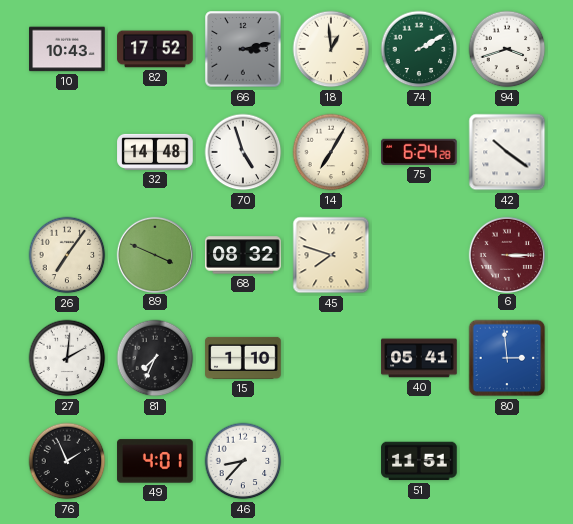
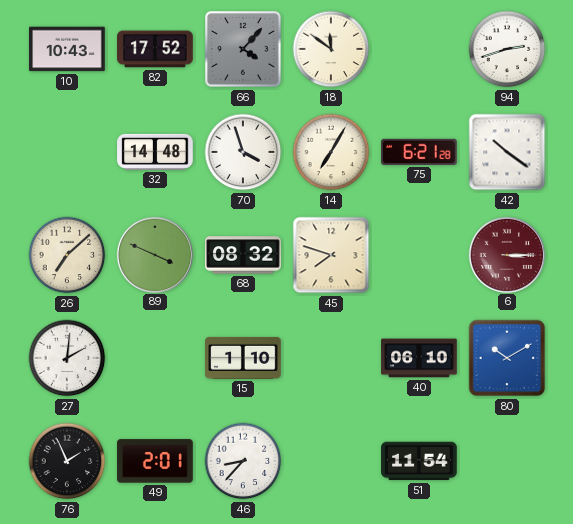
66: 3:13 -> 4:07 (243, 49)
18: 12:59 -> 11:51 (331, 49)
74: 2:10 -> none (419, 49)
94: 3:42 -> 2:42 (507, 49)
70: 4:57 -> 3:57 (243, 152)
75: 6:24 -> 6:21 (419, 152)
26: 7:06 -> 7:08 (67, 255)
81: 7:34 -> none (155, 358)
40: 05:41 -> 06:10 (419, 358)
80: 2:59 -> 10:10 (507, 358)
49: 4:01 -> 2:01 (155, 461)
51: 11:51 -> 11:54 (419, 461)
